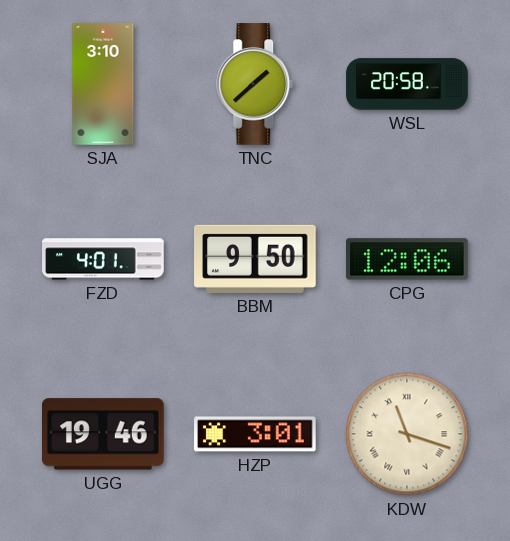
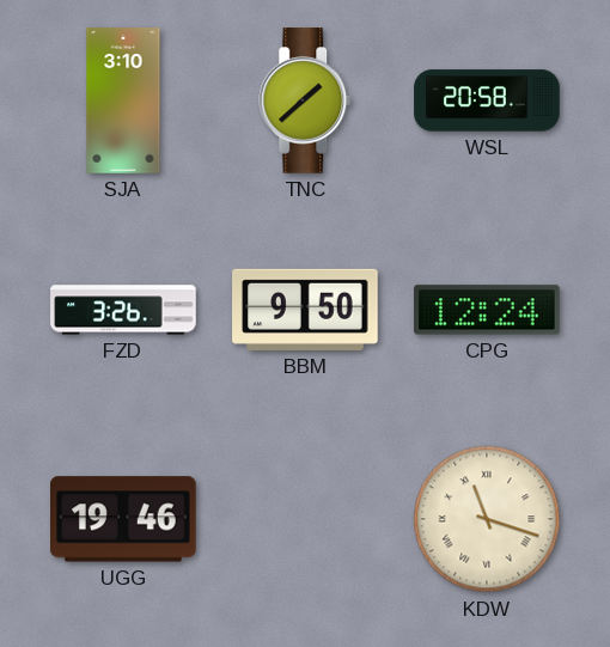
FZD: 4:01 -> 3:26 (123, 310)
CPG: 12:06 -> 12:24 (488, 310)
HZP: 3:01 -> none (255, 434)
